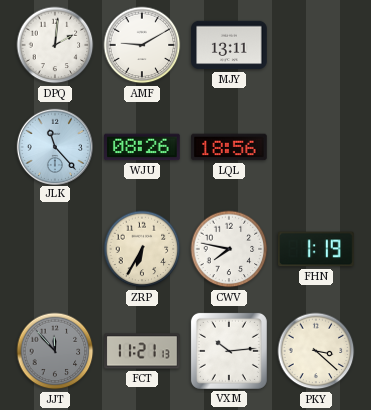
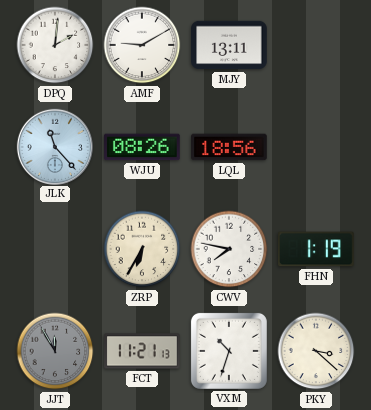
JJT: 11:53 -> 11:55 (55, 351)
VXM: 10:14 -> 10:33 (229, 351)
